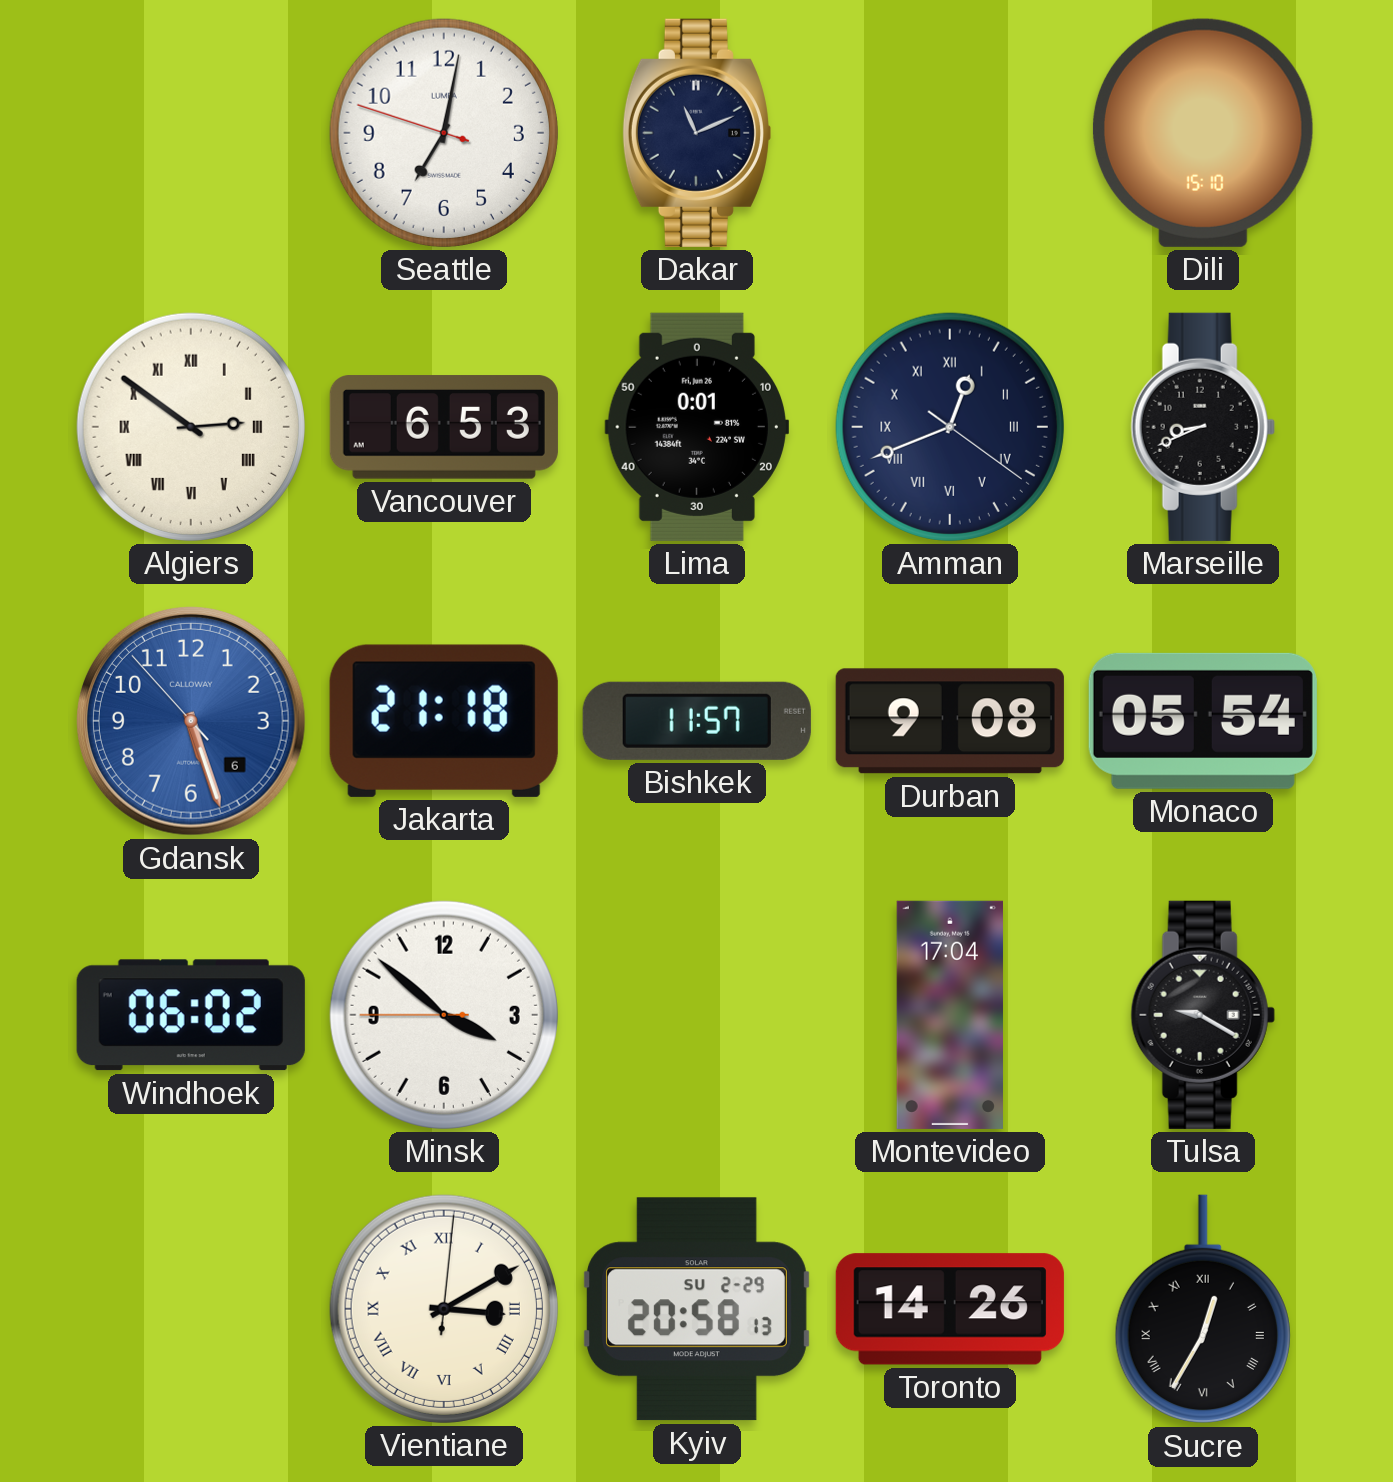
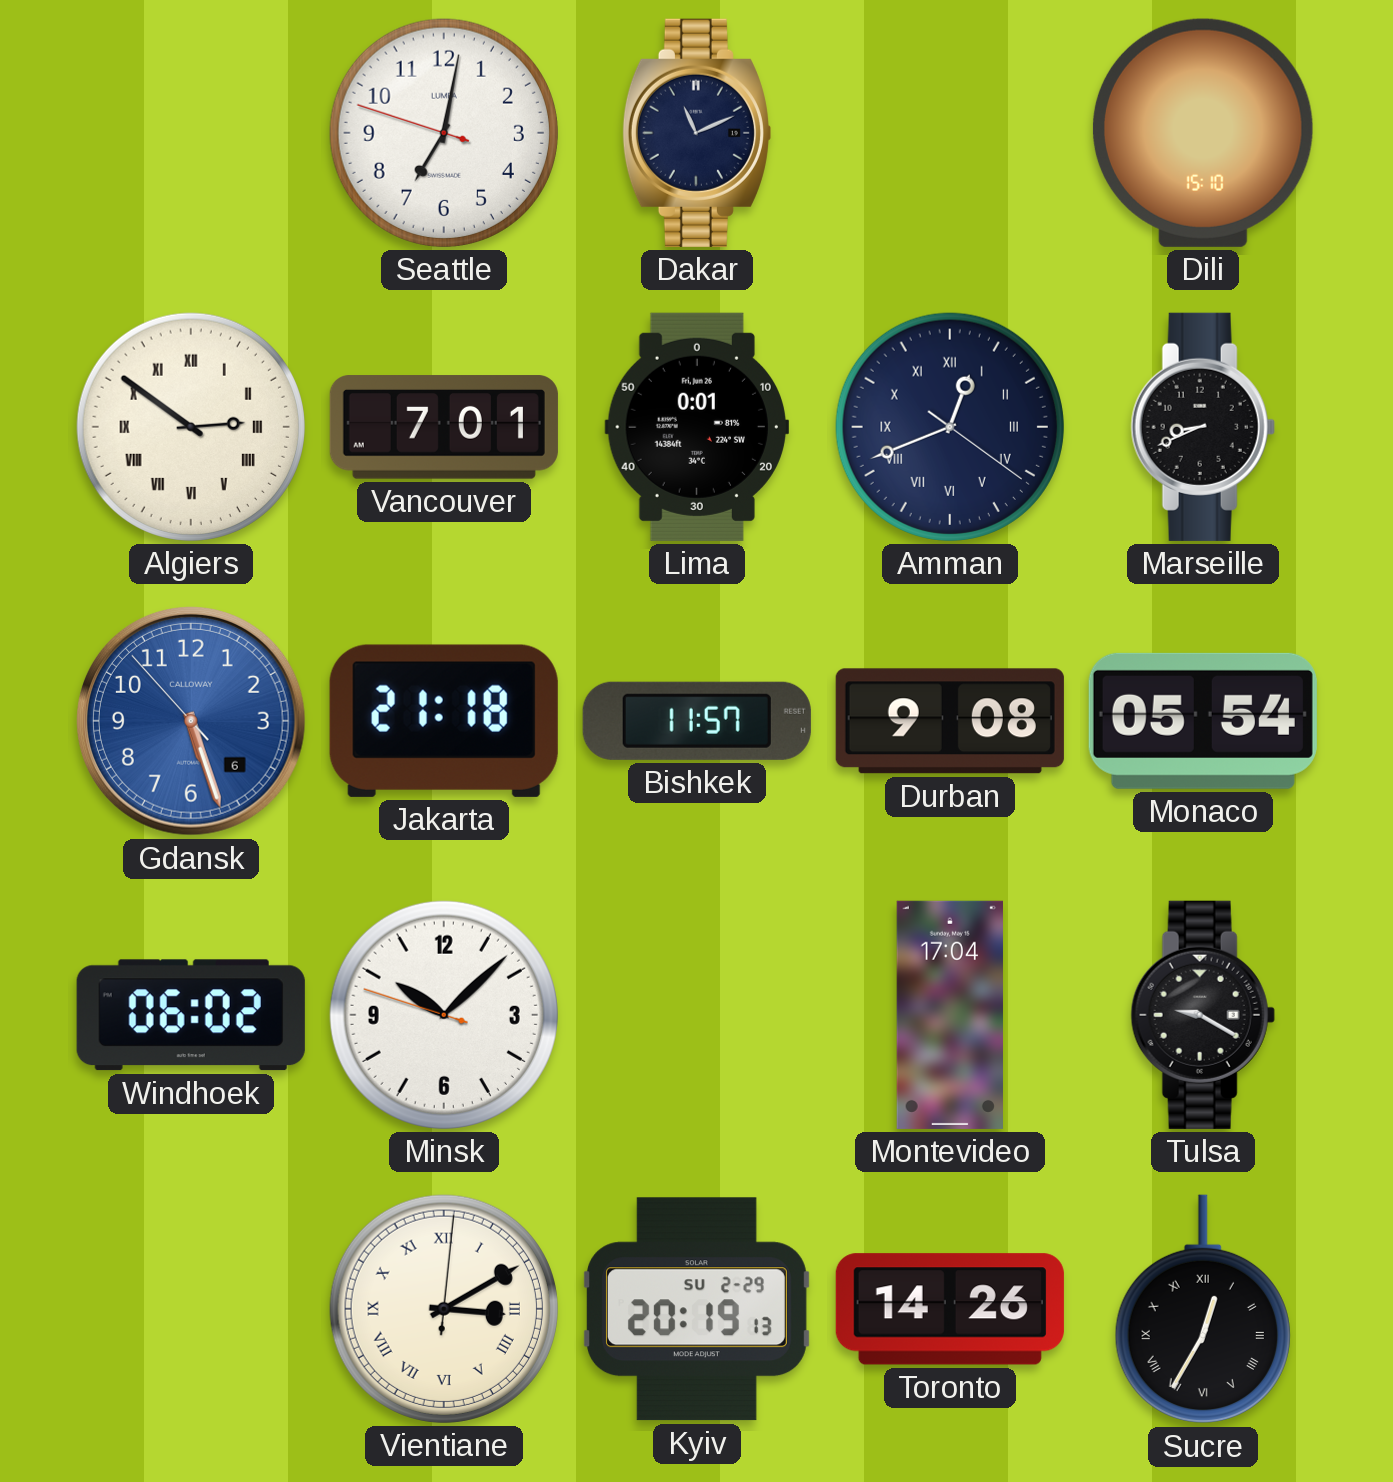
Vancouver: 6:53 -> 7:01 (444, 427)
Minsk: 3:51 -> 10:07 (444, 1015)
Kyiv: 20:58 -> 20:19 (697, 1309)
